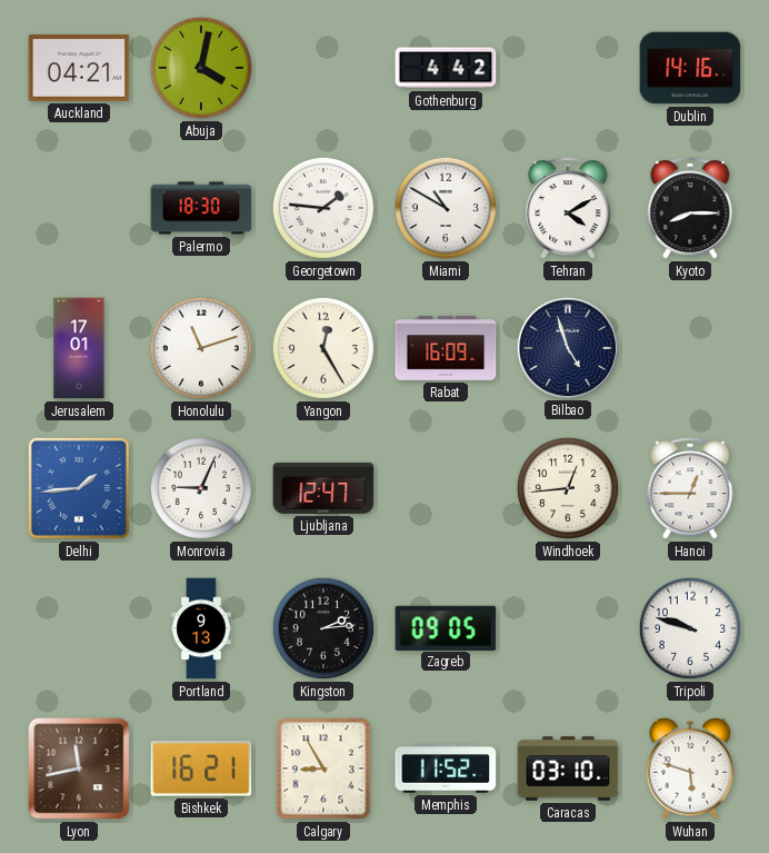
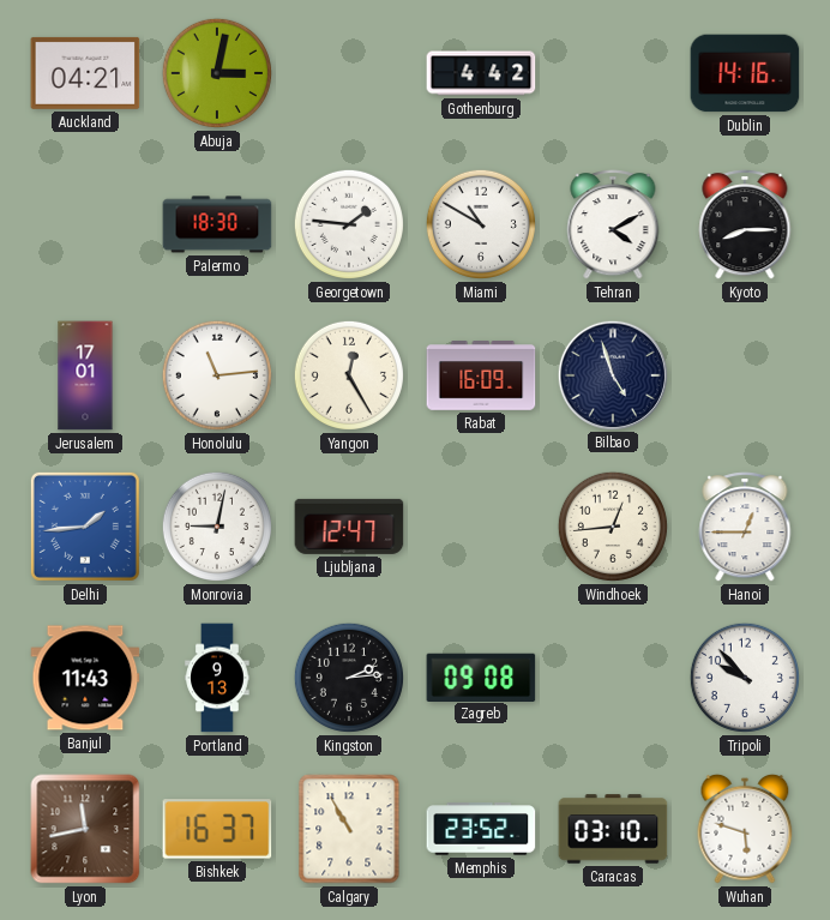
Abuja: 4:02 -> 3:02 (217, 73)
Honolulu: 11:12 -> 11:14 (217, 375)
Monrovia: 9:04 -> 9:02 (217, 527)
Banjul: none -> 11:43 (85, 678)
Zagreb: 09:05 -> 09:08 (481, 677)
Tripoli: 9:48 -> 9:53 (745, 678)
Bishkek: 16:21 -> 16:37 (217, 829)
Calgary: 8:55 -> 10:55 (349, 829)
Memphis: 11:52 -> 23:52 (481, 829)
